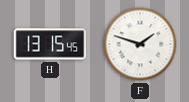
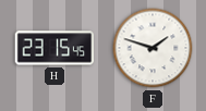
H: 13:15 -> 23:15 (54, 48)
